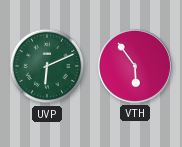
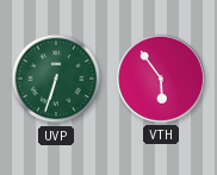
UVP: 6:11 -> 6:33 (56, 79)
